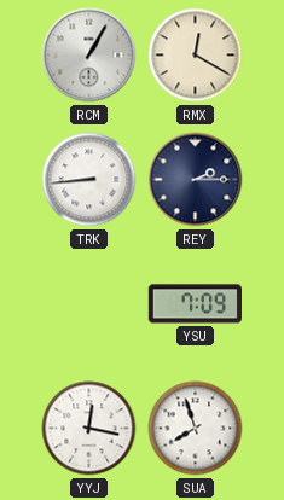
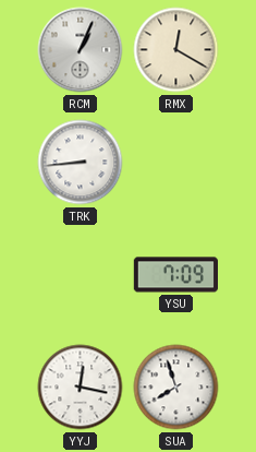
RCM: 1:05 -> 1:04 (81, 50)
REY: 2:15 -> none (196, 180)
